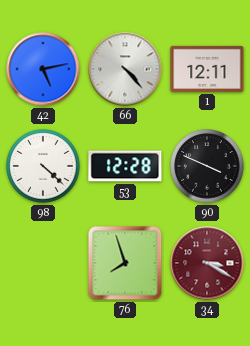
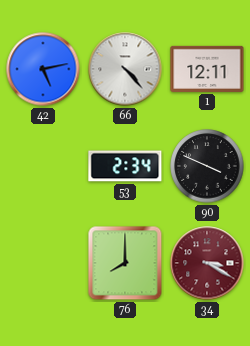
98: 4:22 -> none (43, 166)
53: 12:28 -> 2:34 (125, 166)
76: 7:57 -> 8:00 (125, 263)
